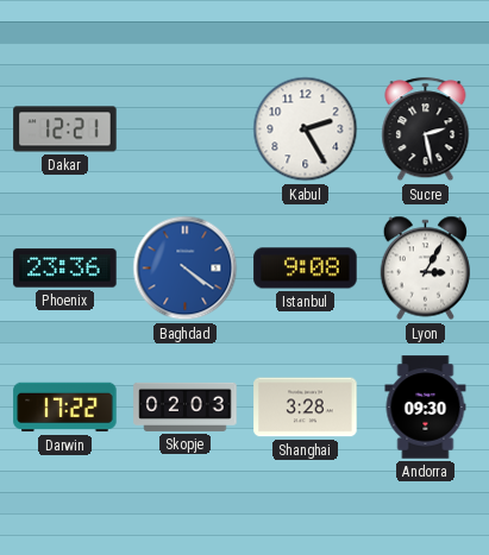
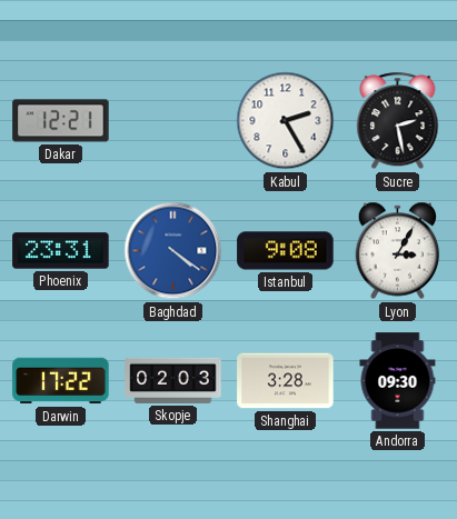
Phoenix: 23:36 -> 23:31 (61, 251)
